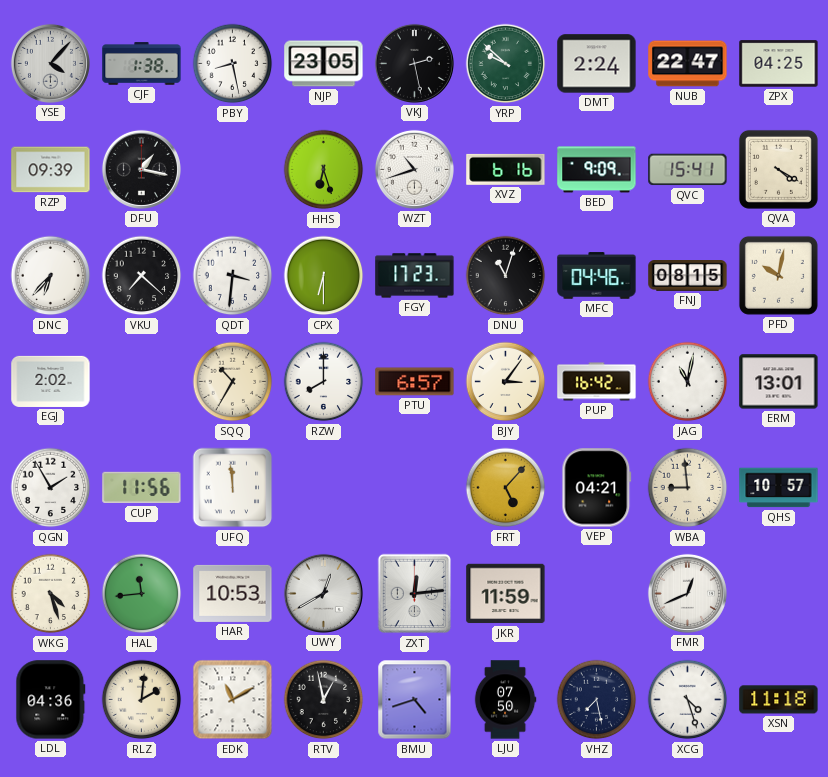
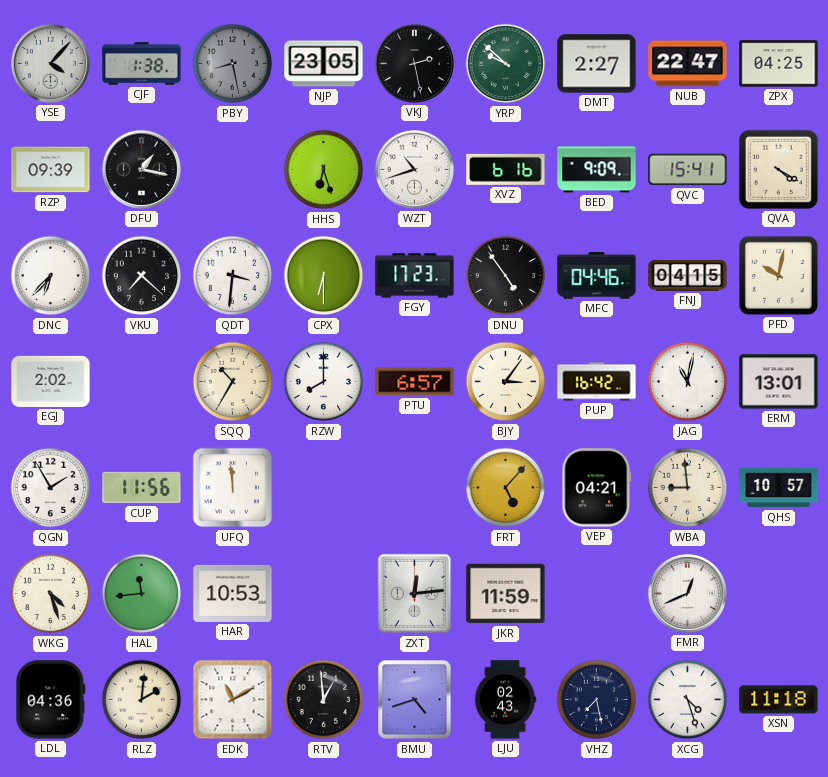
PBY dial: white -> grey (233, 64)
DMT: 2:24 -> 2:27 (597, 64)
DNU: 11:03 -> 4:54 (506, 276)
FNJ: 08:15 -> 04:15 (688, 276)
UWY: 12:40 -> none (323, 593)
RTV: 12:58 -> 12:59 (324, 700)
LJU: 07:50 -> 02:43 (505, 700)
